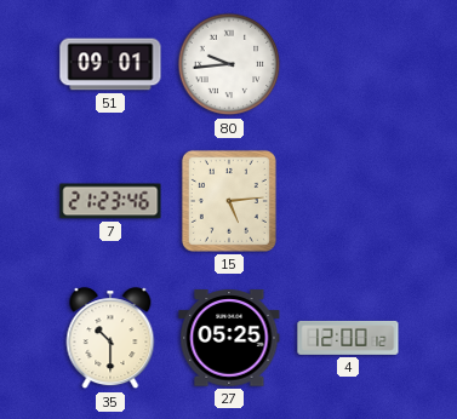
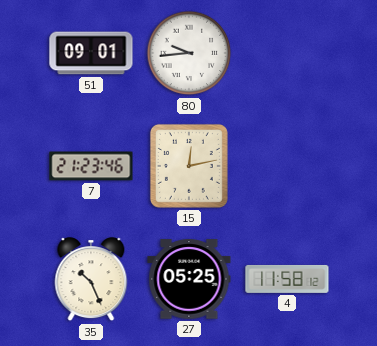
15: 5:14 -> 12:13 (189, 166)
35: 10:30 -> 10:26 (91, 280)
4: 12:00 -> 11:58 (287, 279)
